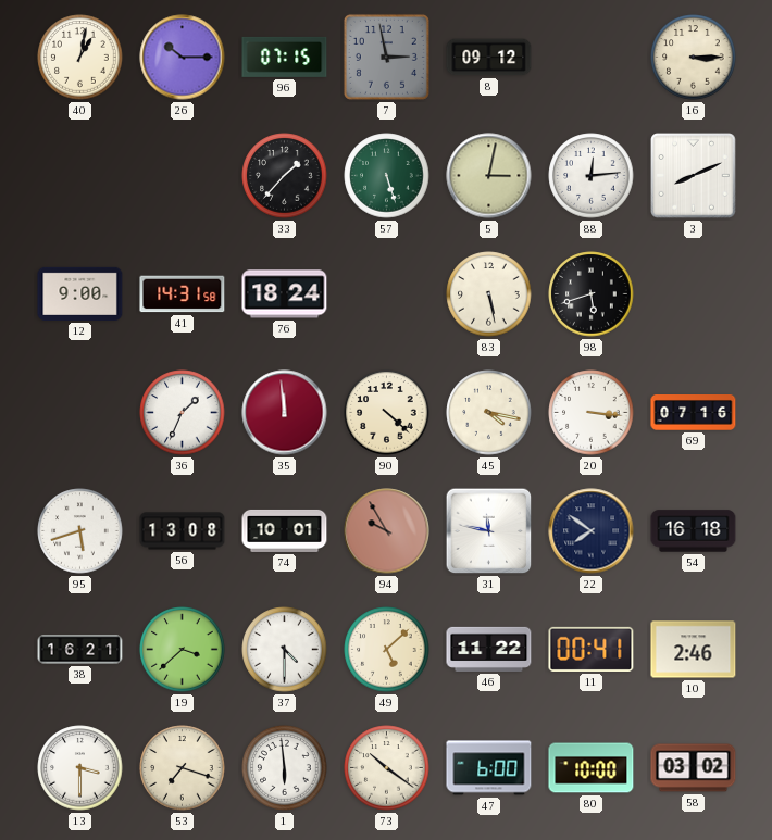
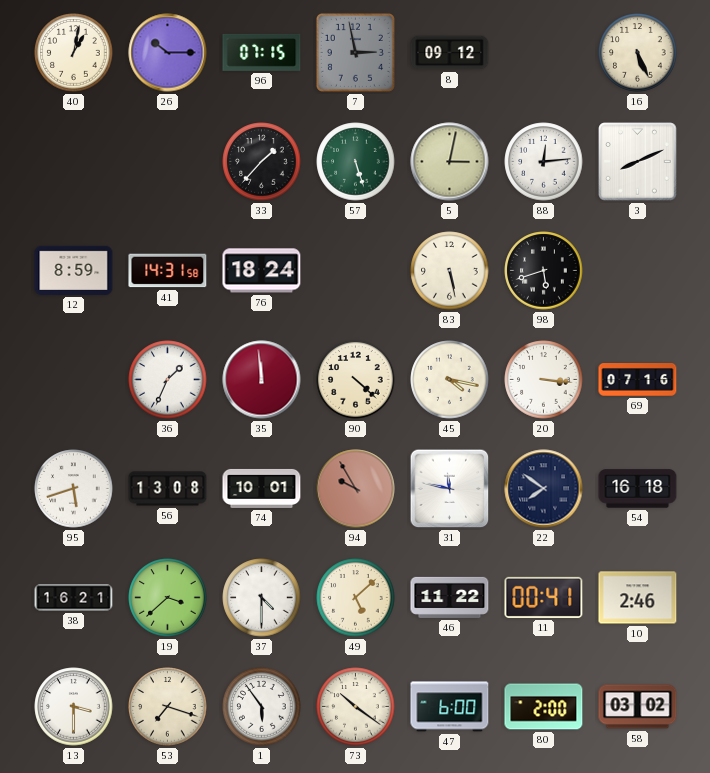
16: 3:15 -> 5:26 (638, 53)
12: 9:00 -> 8:59 (74, 270)
1: 5:59 -> 5:54 (262, 707)
80: 10:00 -> 2:00 (544, 707)
